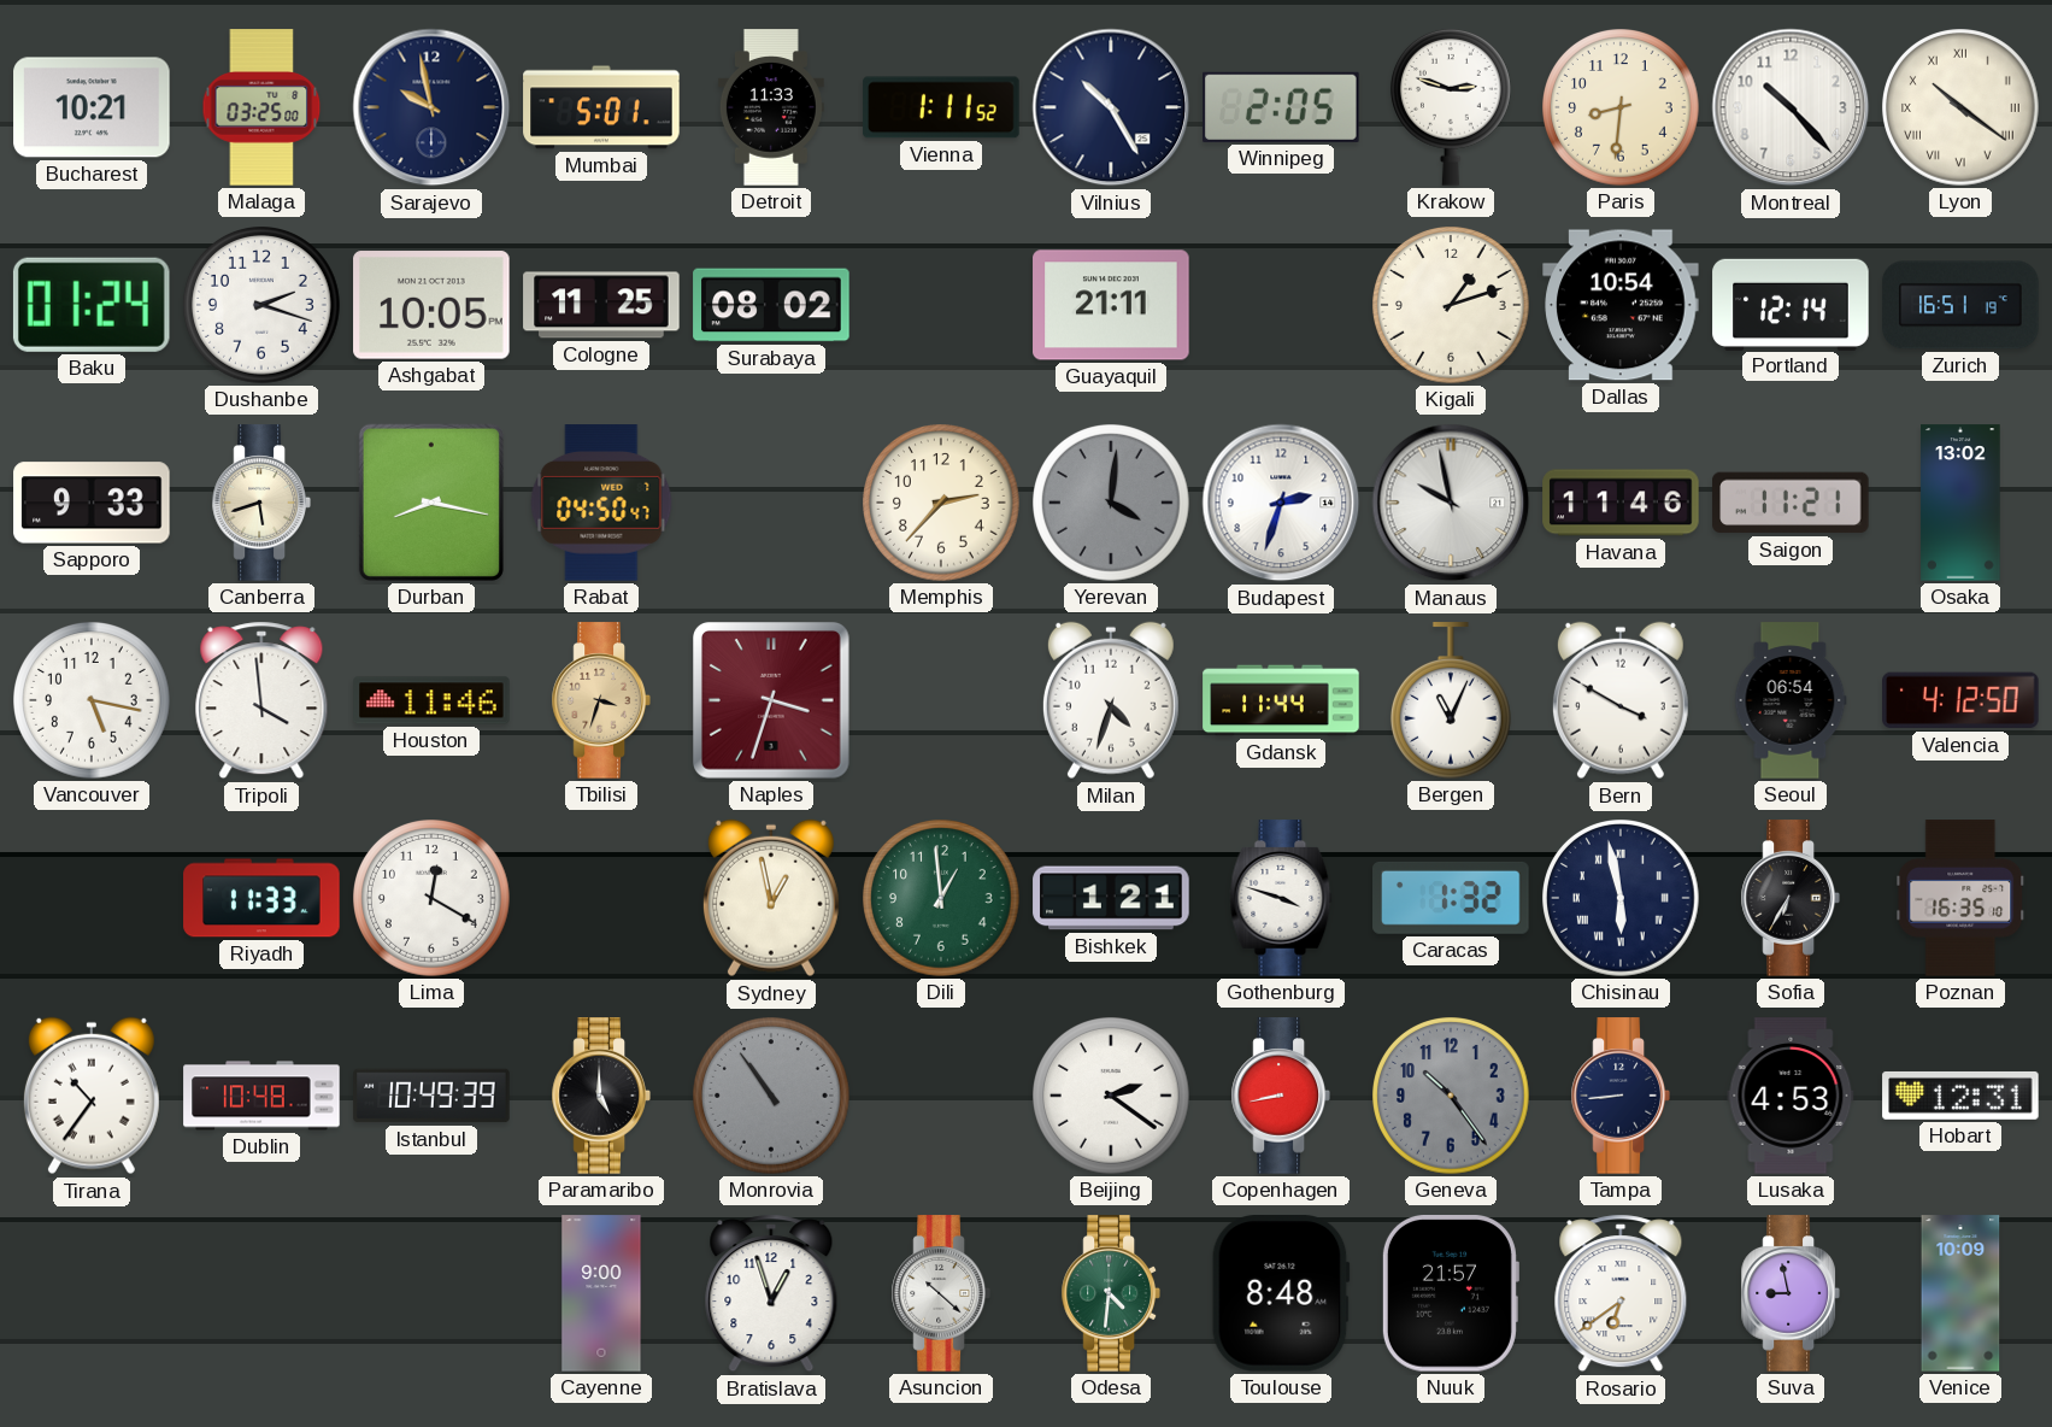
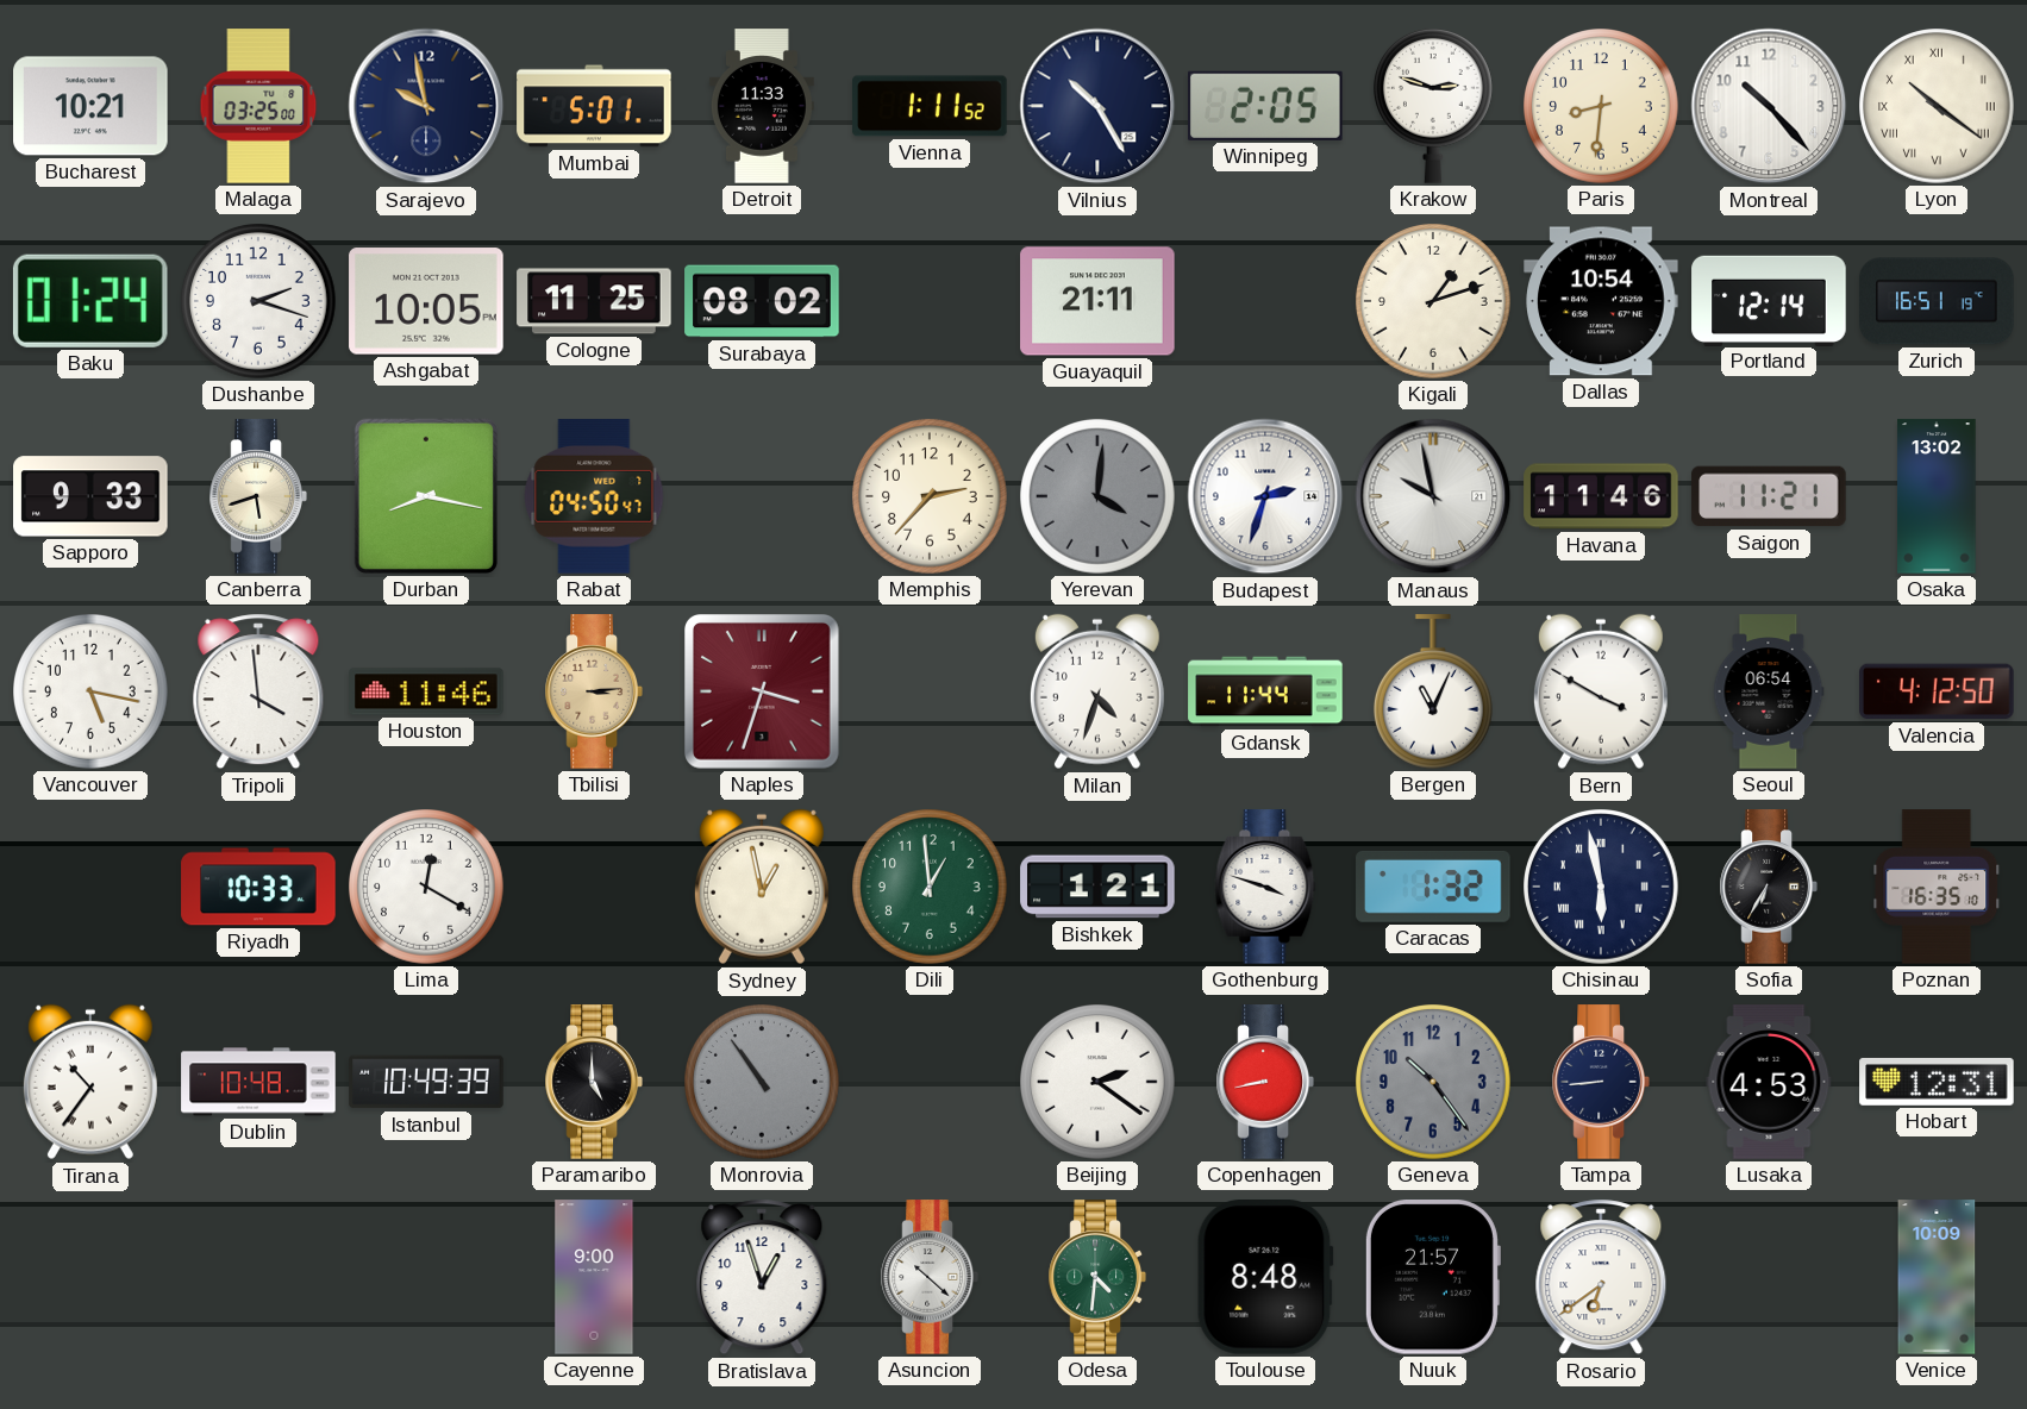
Tbilisi: 3:33 -> 3:14 (594, 691)
Riyadh: 11:33 -> 10:33 (258, 887)
Suva: 8:58 -> none (1791, 1293)
